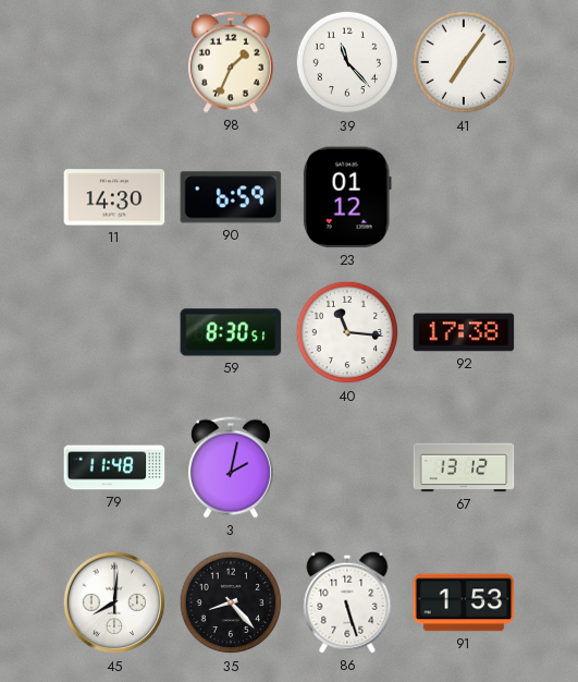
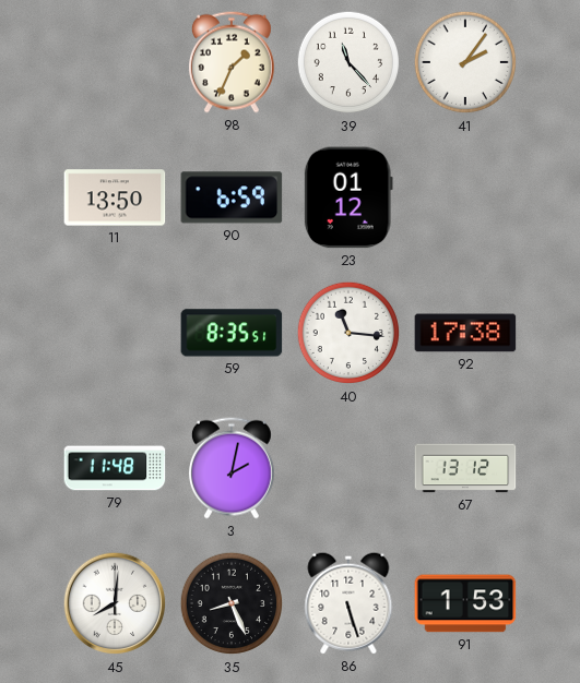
41: 7:06 -> 2:06 (465, 62)
11: 14:30 -> 13:50 (115, 197)
59: 8:30 -> 8:35 (232, 333)
35: 8:23 -> 8:26 (232, 603)
